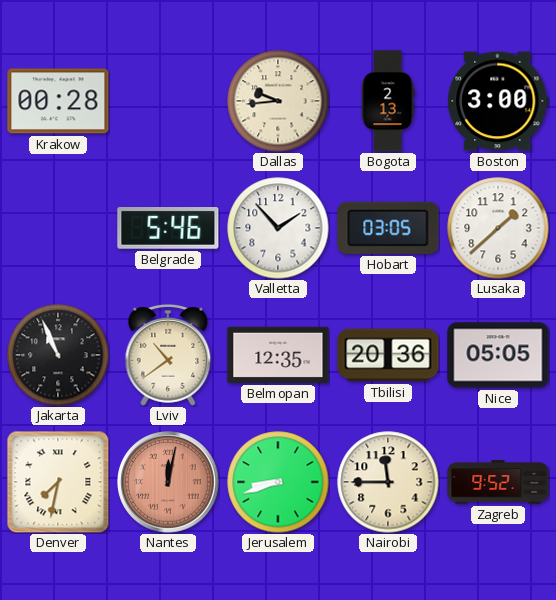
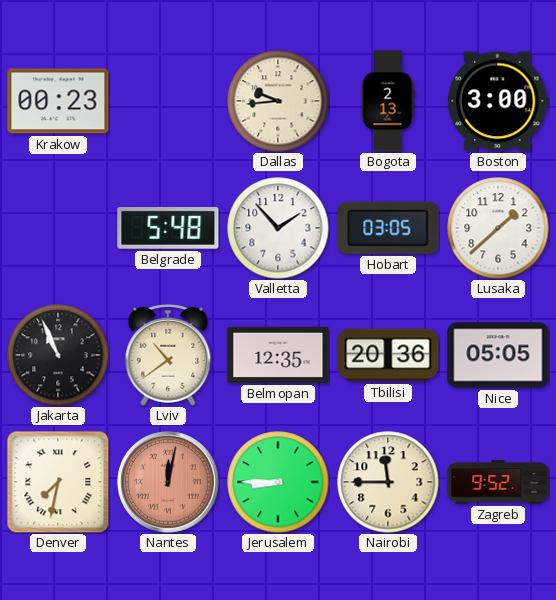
Krakow: 00:28 -> 00:23 (58, 101)
Belgrade: 5:46 -> 5:48 (168, 229)
Jerusalem: 8:42 -> 8:45 (278, 482)
